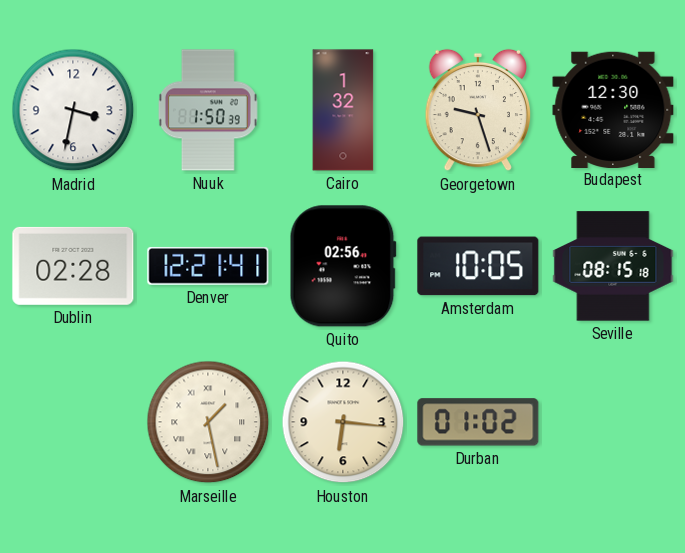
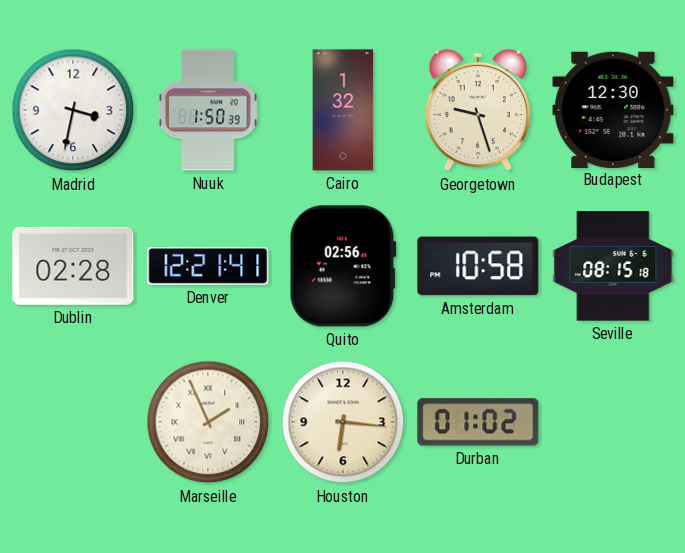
Amsterdam: 10:05 -> 10:58 (478, 266)
Marseille: 1:28 -> 1:56 (208, 422)
